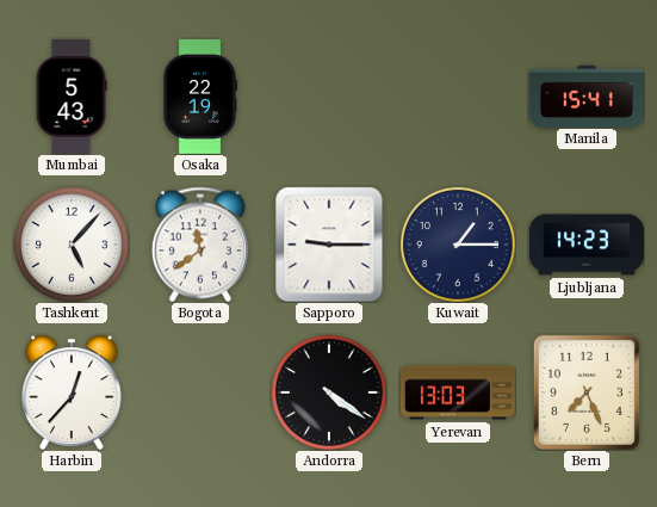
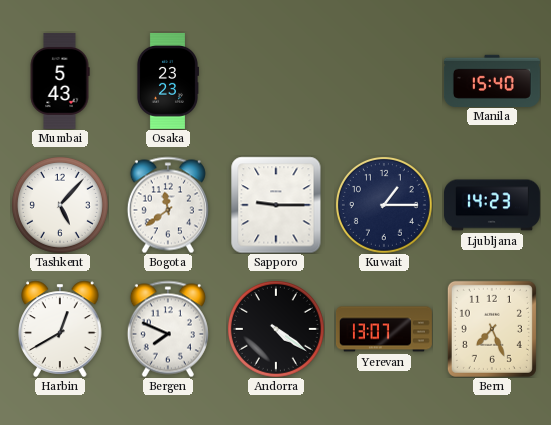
Osaka: 22:19 -> 23:23 (167, 81)
Manila: 15:41 -> 15:40 (492, 80)
Harbin: 12:37 -> 12:40 (60, 329)
Bergen: none -> 7:49 (168, 329)
Yerevan: 13:03 -> 13:07 (384, 329)
